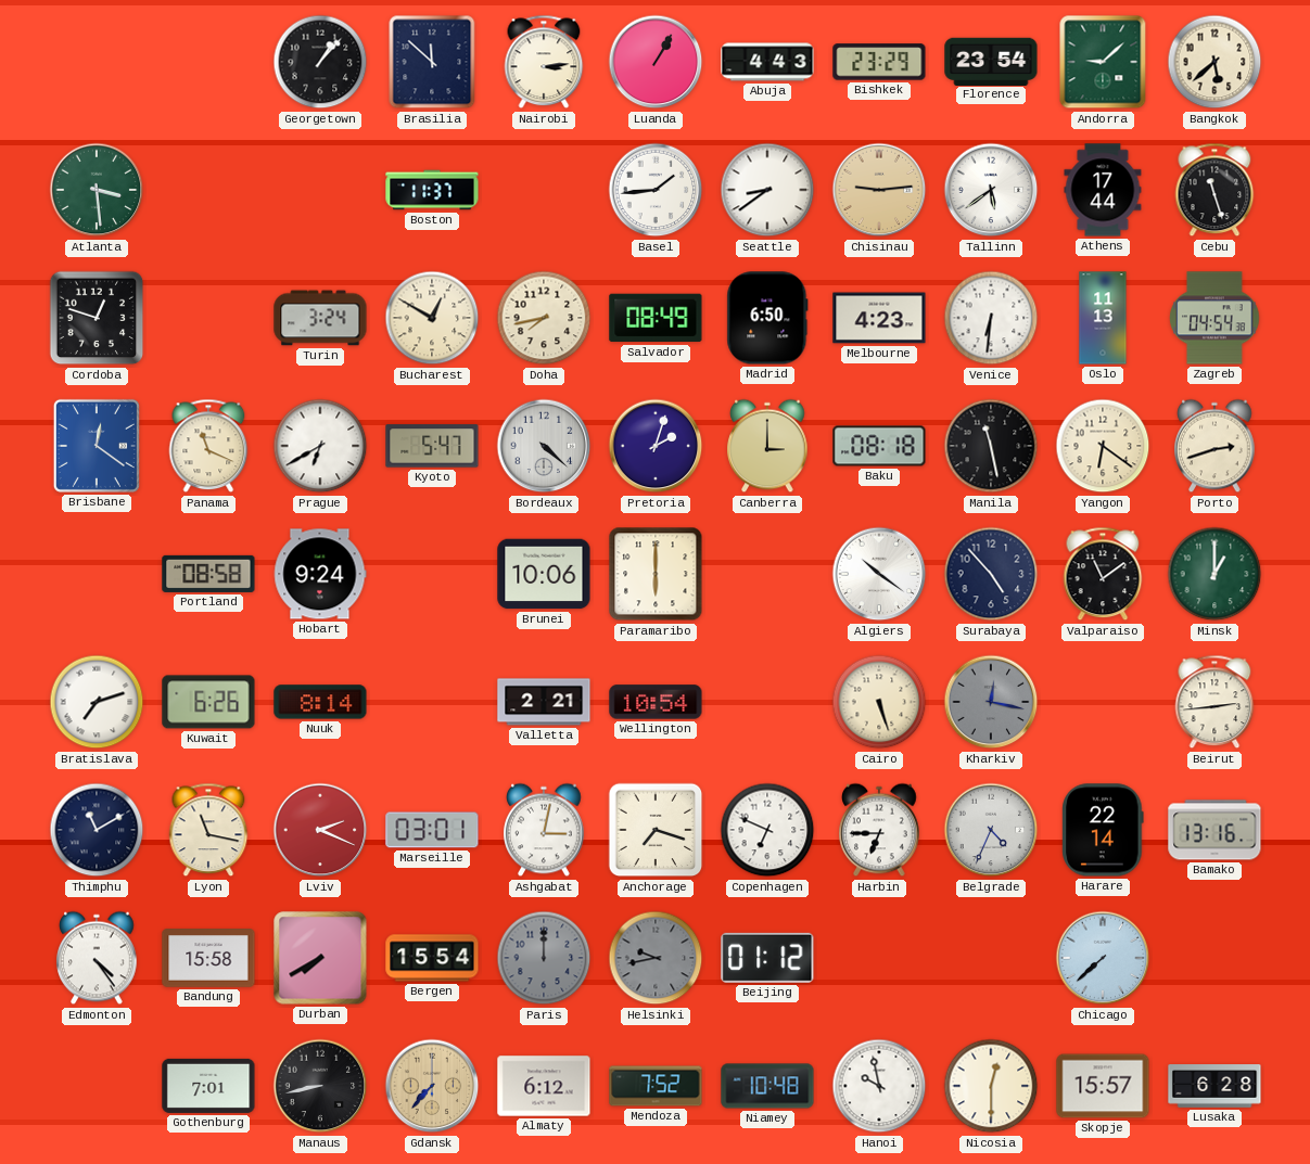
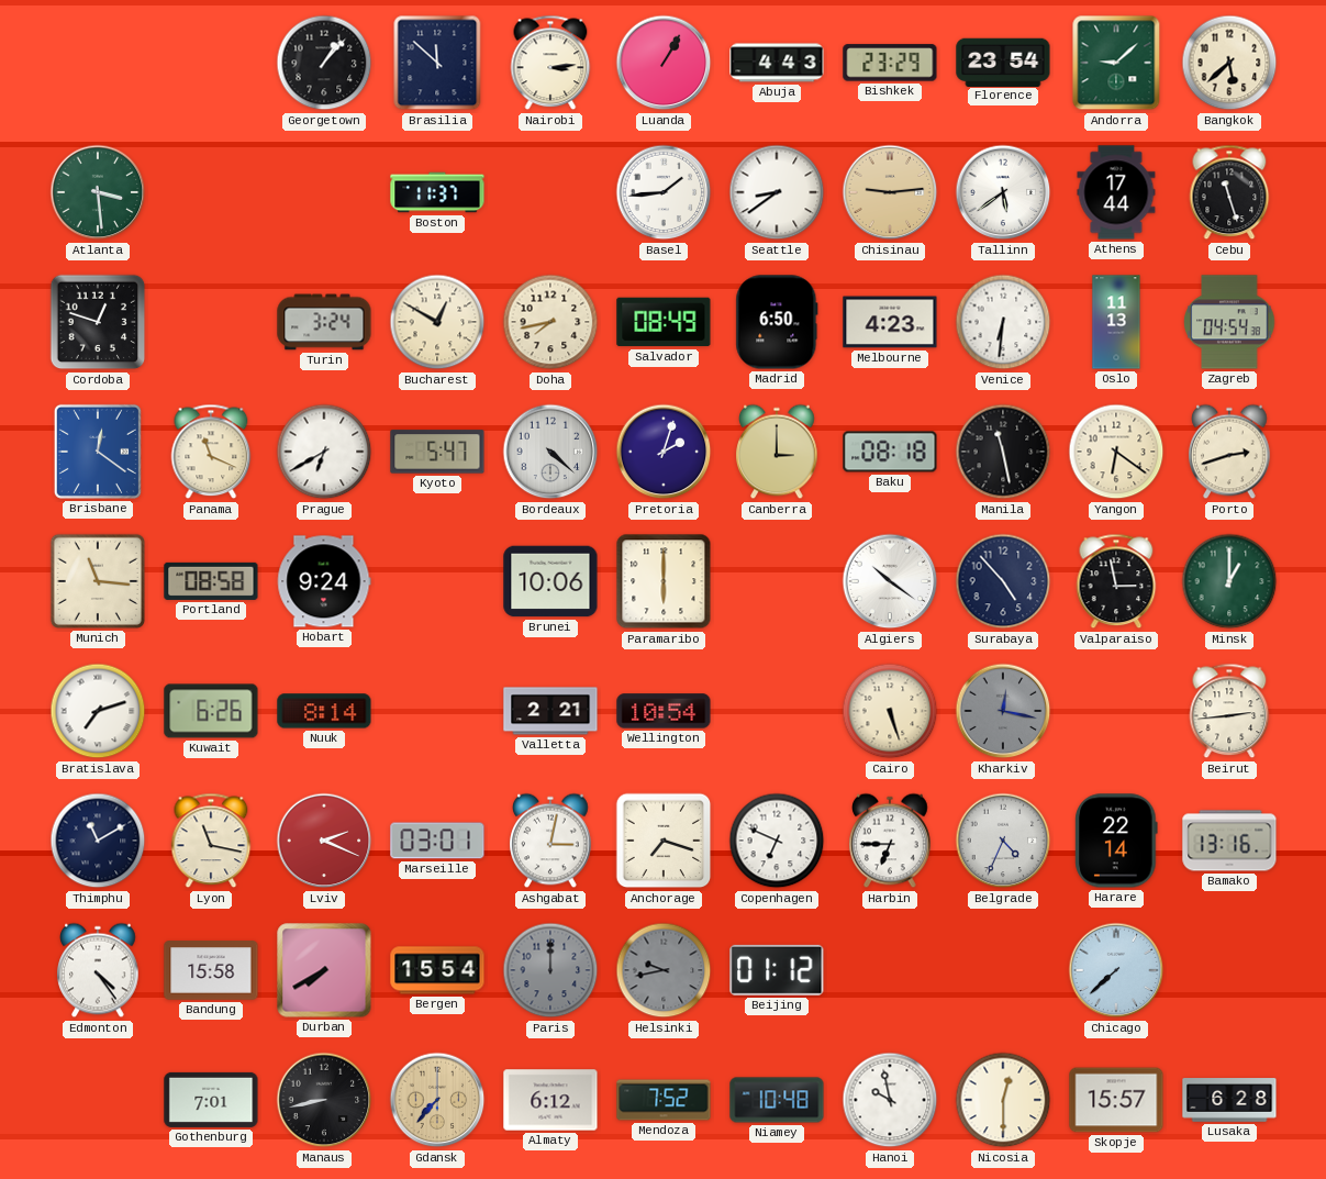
Munich: none -> 11:16 (98, 581)
Valparaiso: 11:09 -> 2:58 (1116, 581)
